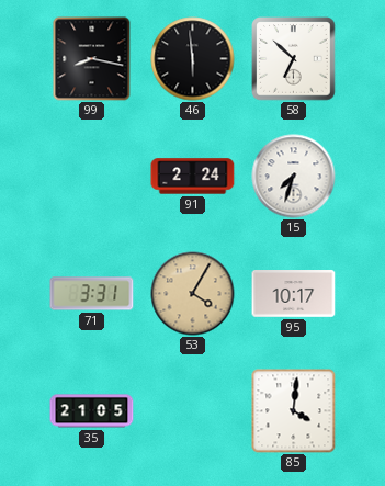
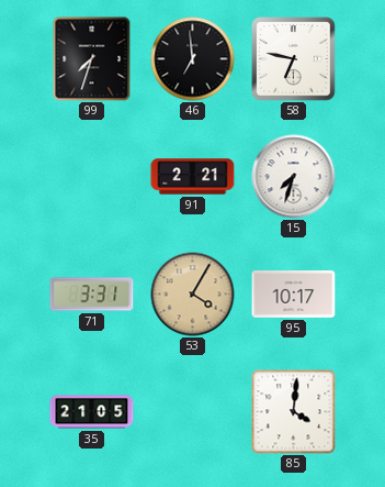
99: 8:17 -> 7:33 (92, 59)
46: 5:59 -> 6:59 (193, 59)
58: 6:52 -> 6:47 (294, 59)
91: 2:24 -> 2:21 (193, 177)
